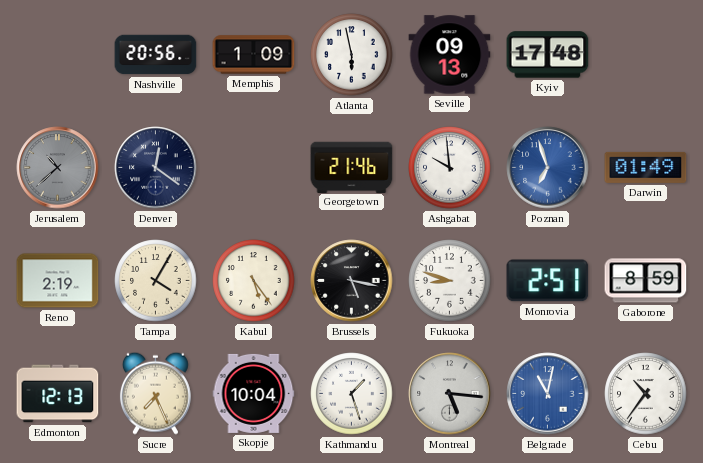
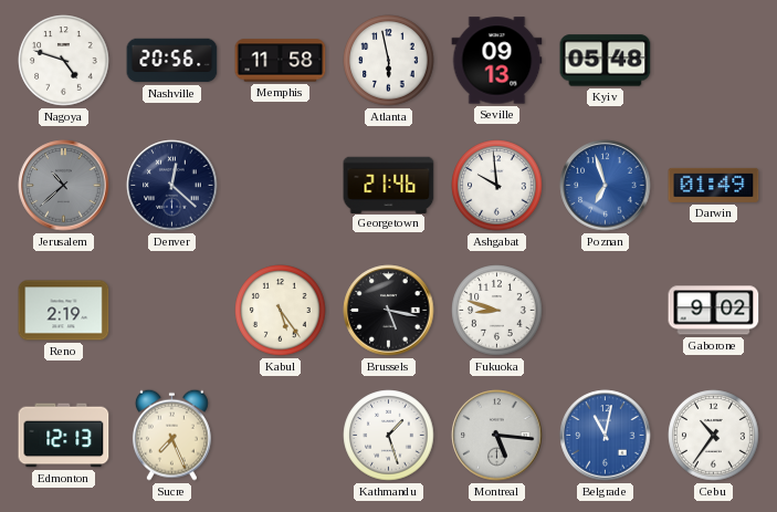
Nagoya: none -> 4:48 (64, 61)
Memphis: 1:09 -> 11:58 (281, 61)
Kyiv: 17:48 -> 05:48 (606, 61)
Denver: 12:21 -> 12:22 (172, 186)
Tampa: 4:05 -> none (156, 281)
Monrovia: 2:51 -> none (548, 281)
Gaborone: 8:59 -> 9:02 (714, 311)
Skopje: 10:04 -> none (254, 393)
